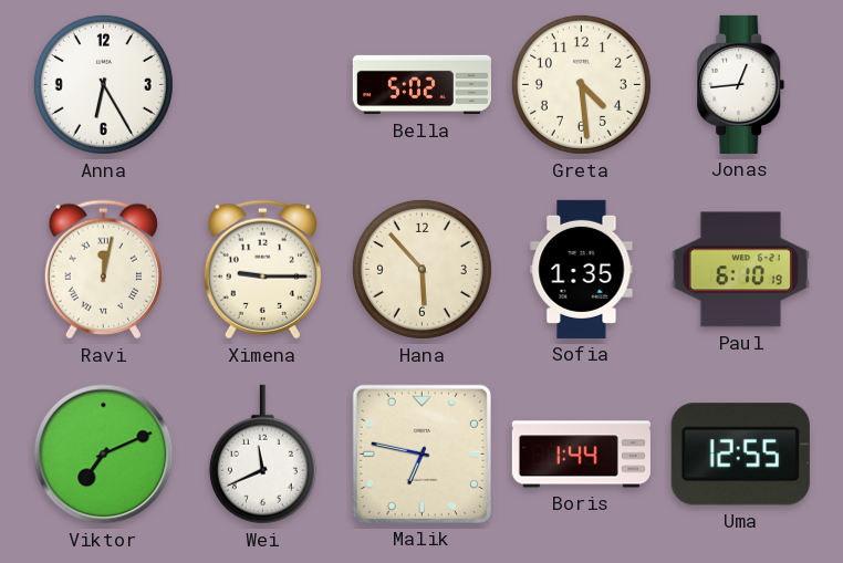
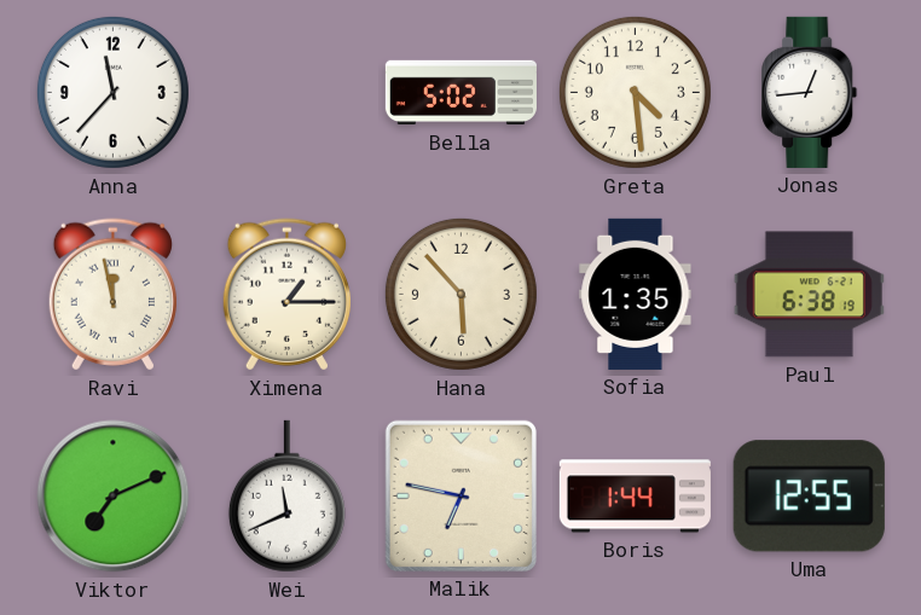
Anna: 6:25 -> 11:37 (112, 92)
Ravi: 12:02 -> 11:58 (112, 295)
Ximena: 9:15 -> 1:15 (286, 295)
Paul: 6:10 -> 6:38 (809, 295)
